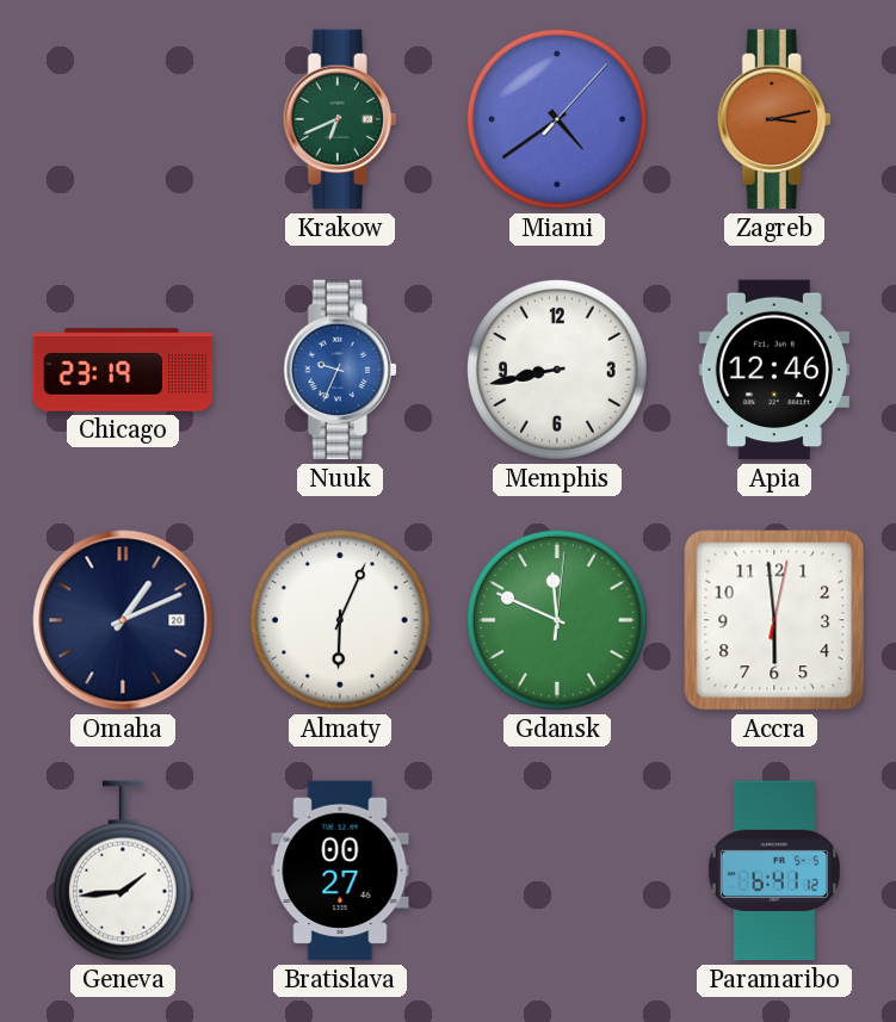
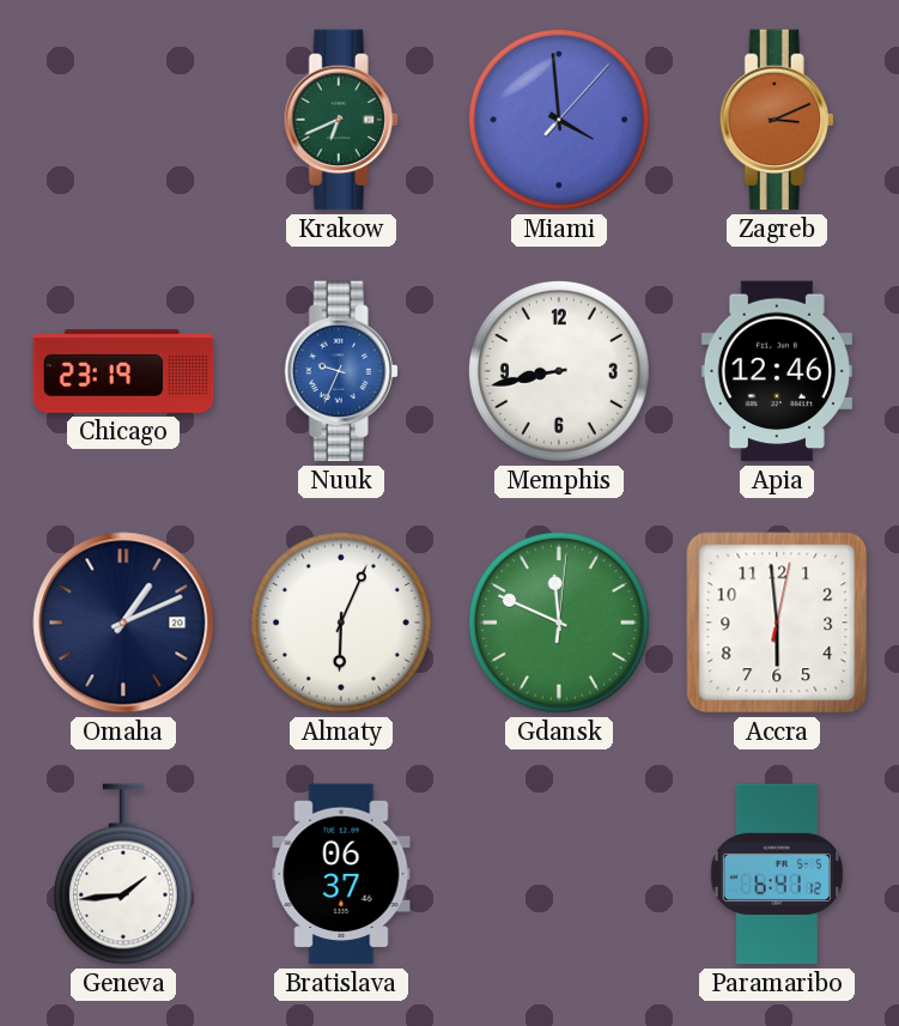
Miami: 4:39 -> 3:59 (559, 120)
Zagreb: 3:13 -> 3:11 (777, 120)
Bratislava: 00:27 -> 06:37 (341, 874)
